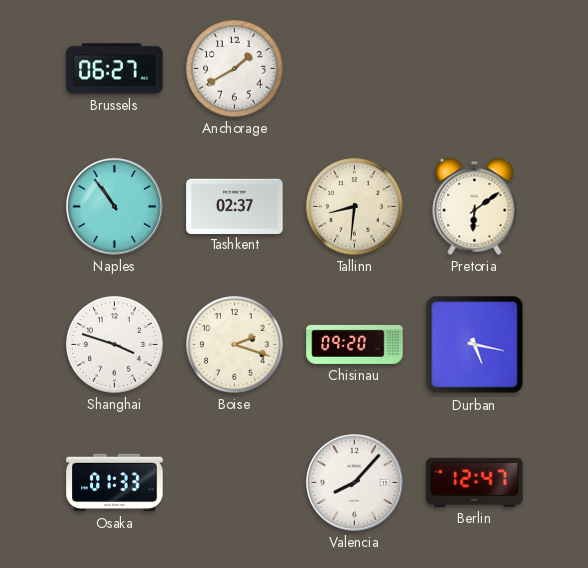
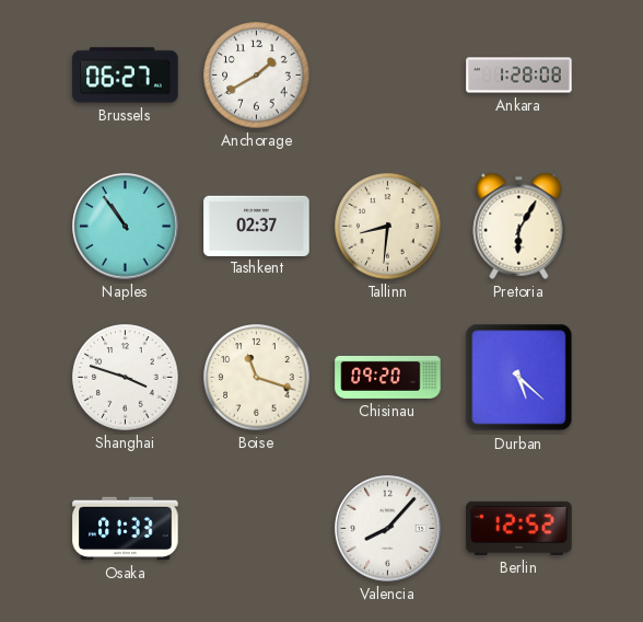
Ankara: none -> 1:28 (519, 76)
Pretoria: 6:09 -> 6:05 (519, 226)
Boise: 2:18 -> 11:18 (257, 378)
Durban: 5:17 -> 5:22 (519, 378)
Berlin: 12:47 -> 12:52 (519, 528)
